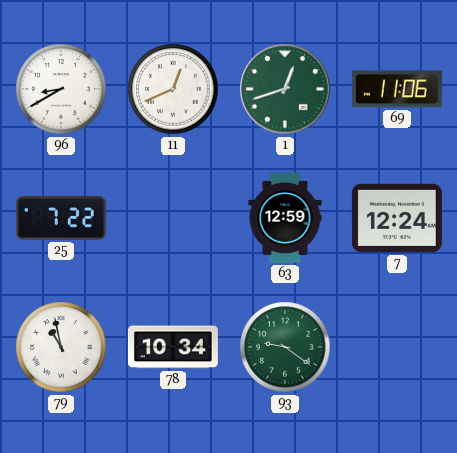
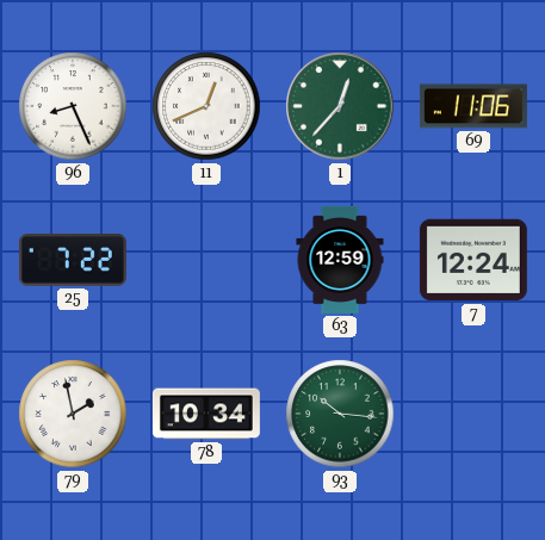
96: 8:40 -> 8:26 (73, 106)
1: 12:42 -> 12:37 (340, 106)
79: 10:58 -> 1:58 (73, 414)
93: 9:21 -> 10:16 (340, 414)
